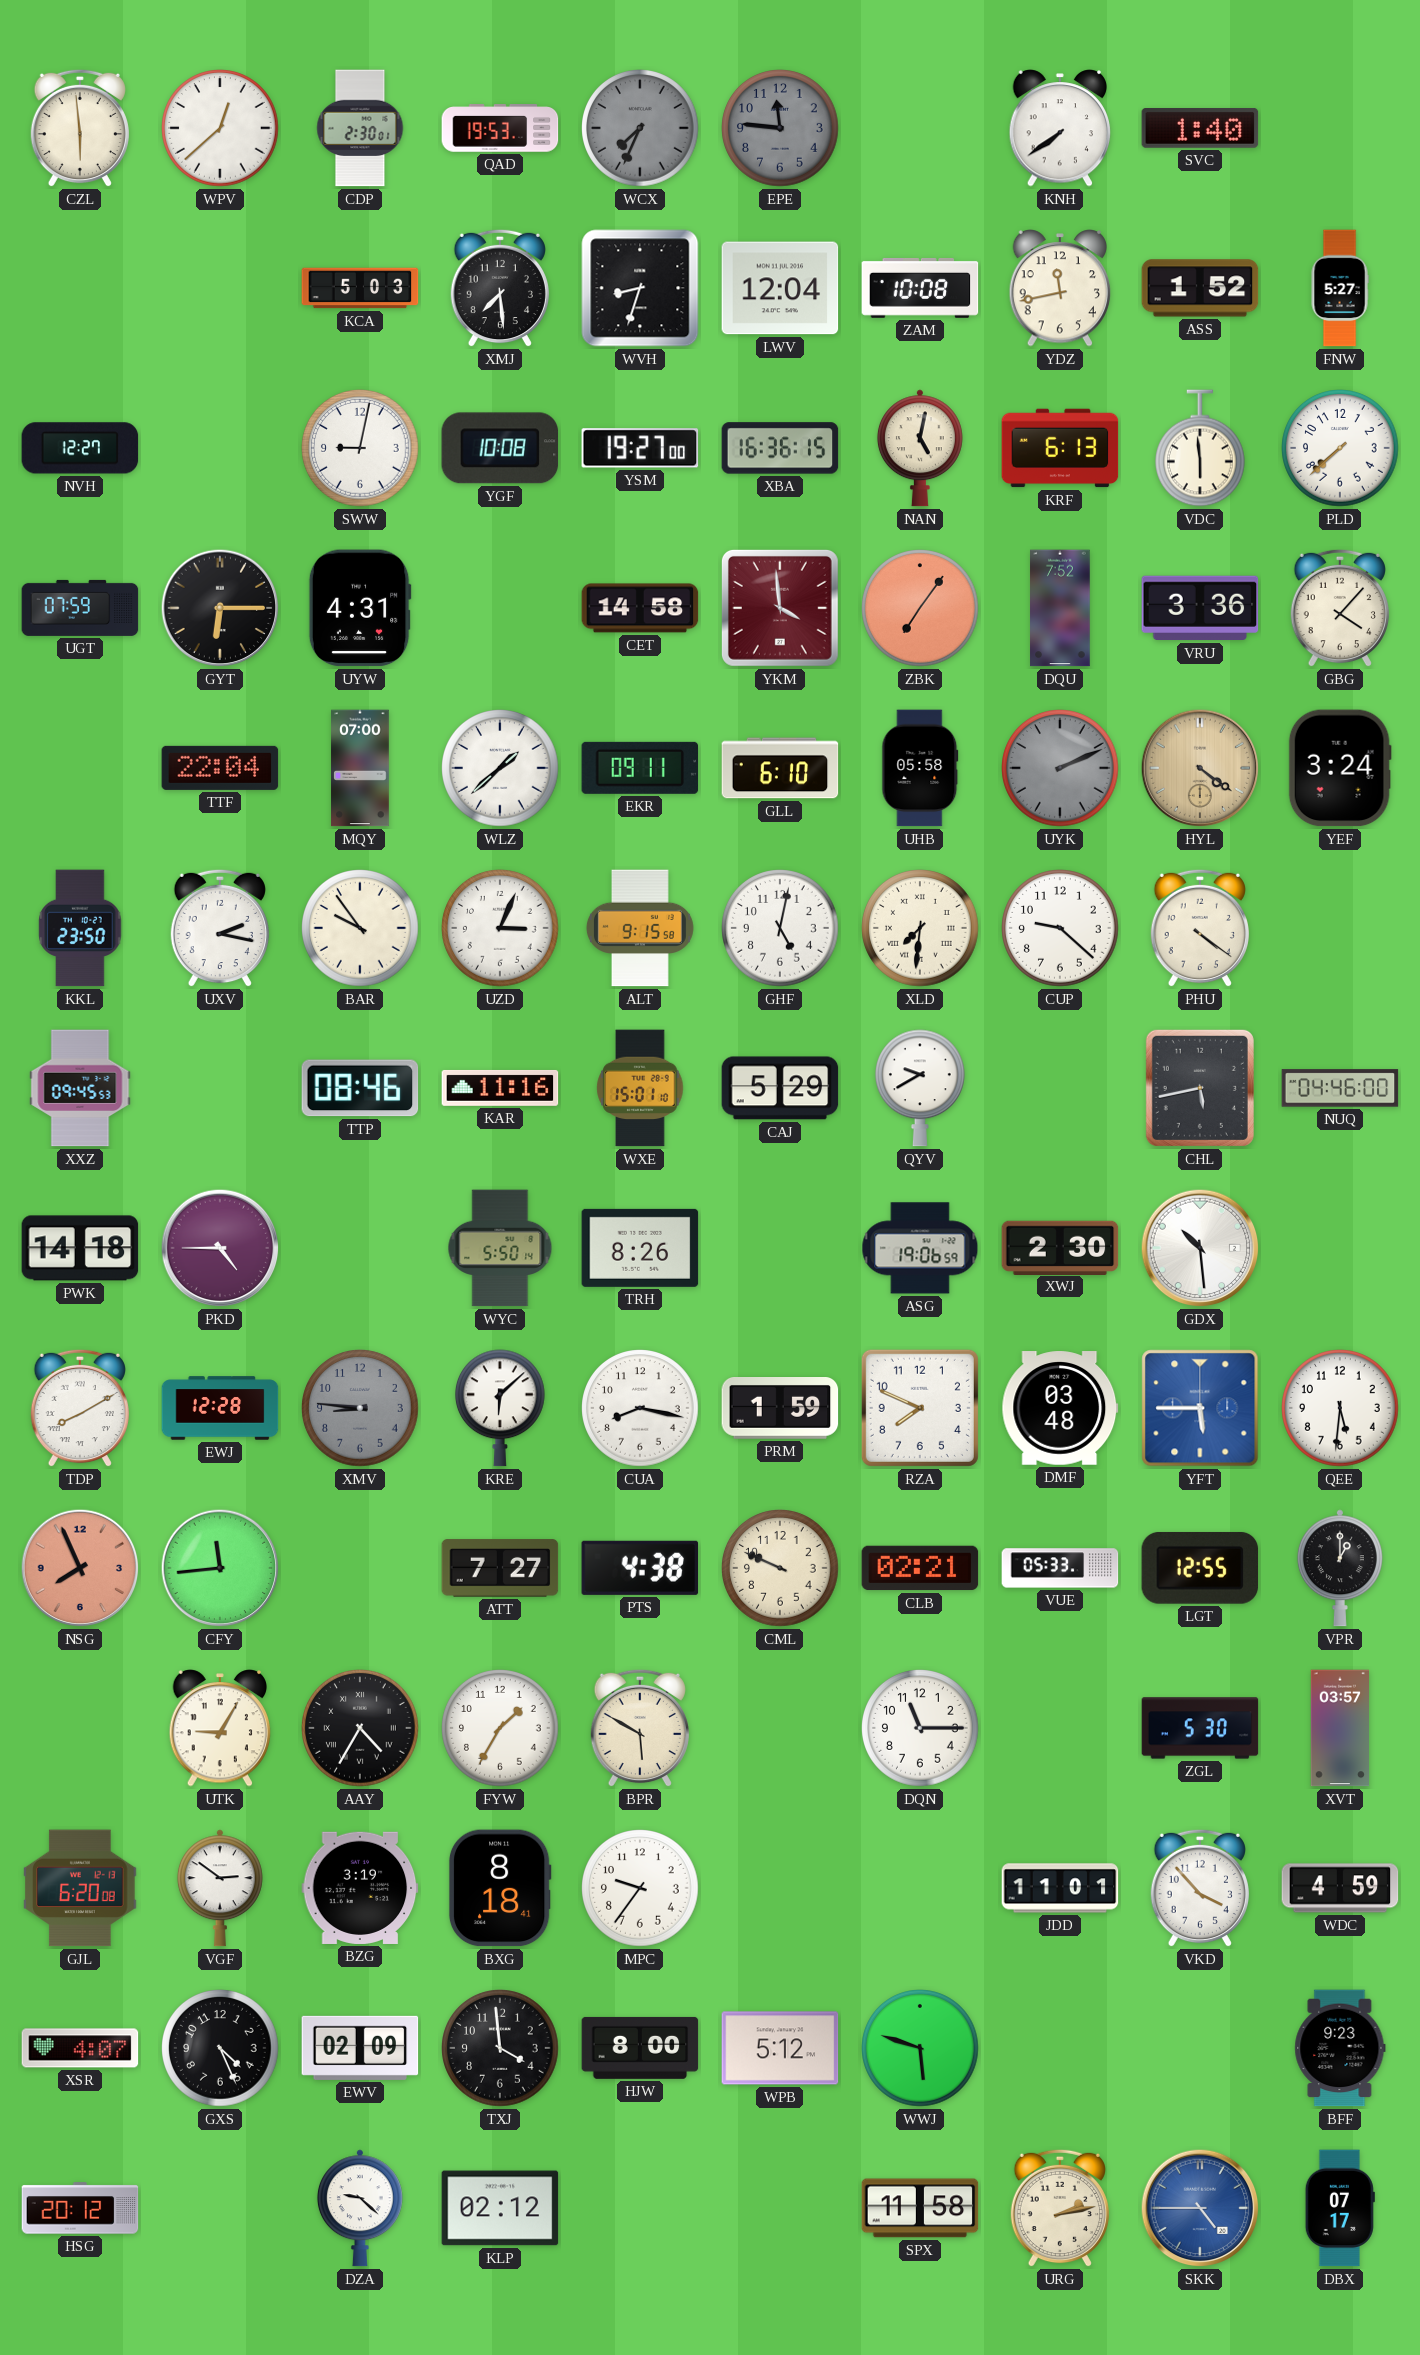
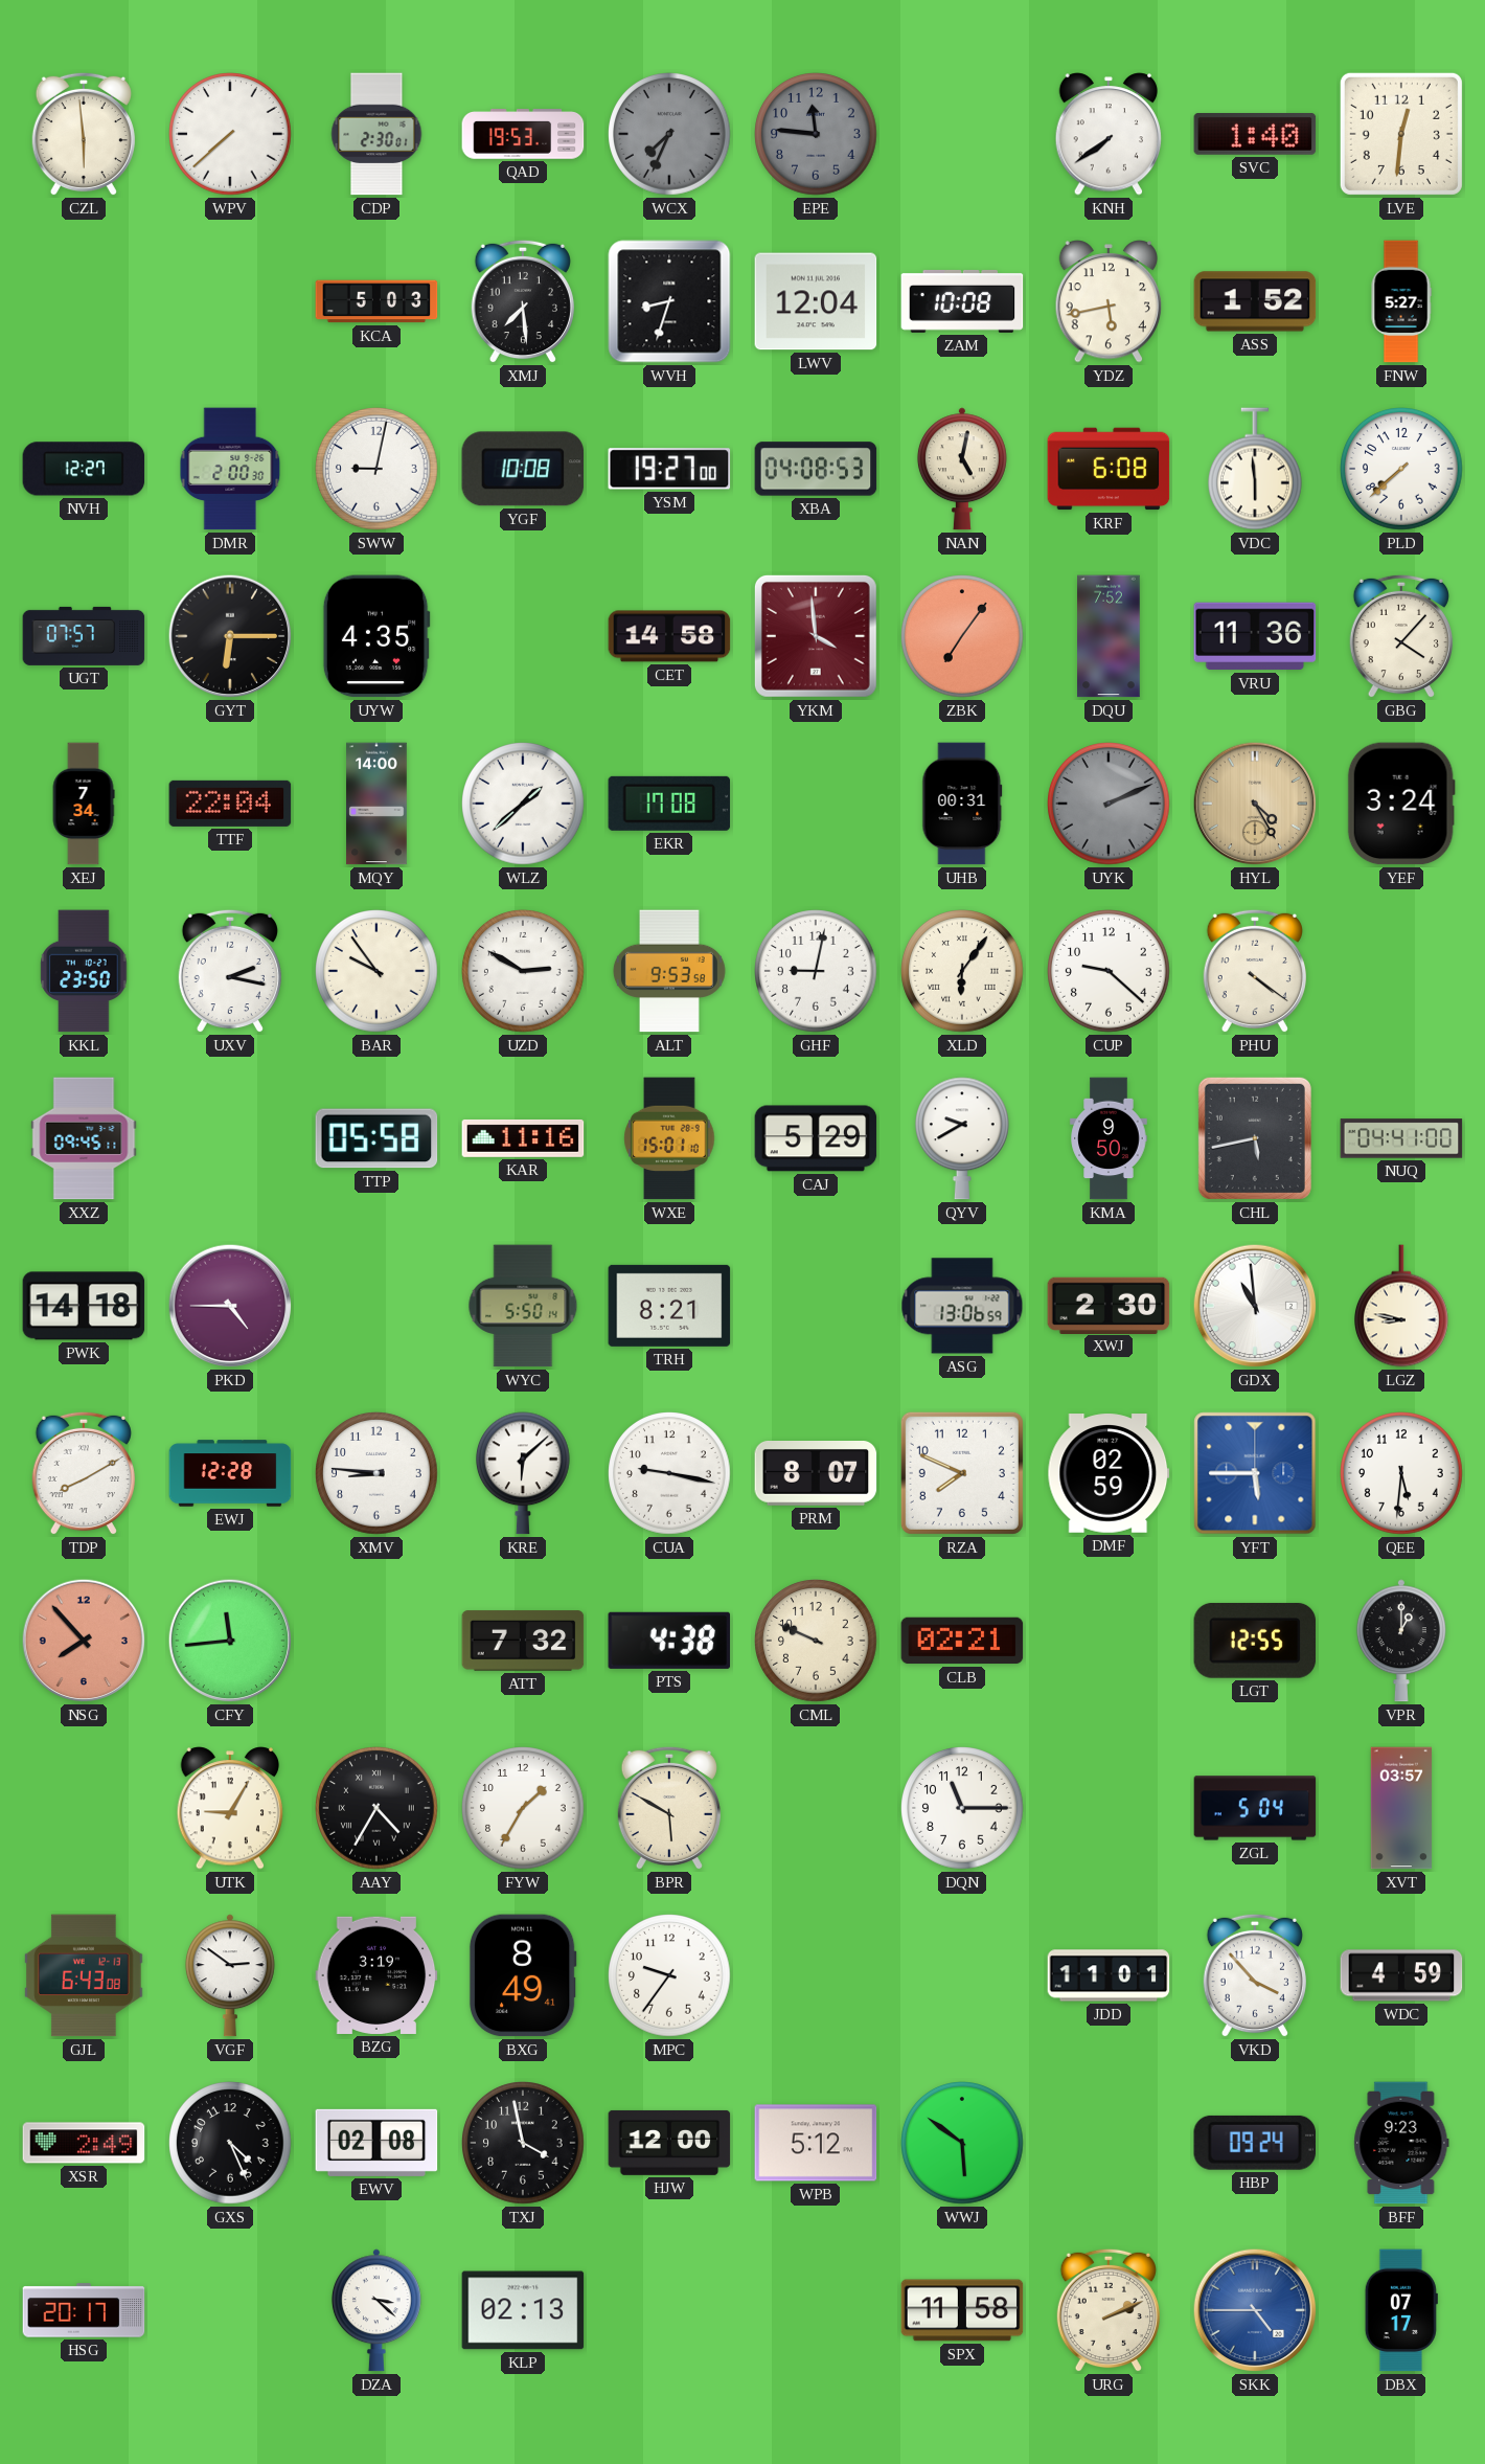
WPV: 12:38 -> 7:38 (230, 134)
LVE: none -> 12:31 (1401, 134)
YDZ: 11:43 -> 5:43 (1109, 301)
DMR: none -> 2:00 (230, 469)
XBA: 16:36 -> 04:08 (816, 469)
KRF: 6:13 -> 6:08 (1109, 469)
UGT: 07:59 -> 07:57 (84, 636)
UYW: 4:31 -> 4:35 (376, 636)
VRU: 3:36 -> 11:36 (1255, 636)
XEJ: none -> 7:34 (84, 804)
MQY: 07:00 -> 14:00 (376, 804)
EKR: 09:11 -> 17:08 (669, 804)
GLL: 6:10 -> none (780, 768)
UHB: 05:58 -> 00:31 (962, 804)
HYL: 4:21 -> 4:25 (1255, 804)
UZD: 3:04 -> 2:50 (523, 971)
ALT: 9:15 -> 9:53 (669, 971)
GHF: 5:02 -> 9:02 (816, 971)
XLD: 7:31 -> 6:06 (962, 971)
XXZ: 09:45:53 -> 09:45:11 (84, 1138)
TTP: 08:46 -> 05:58 (376, 1138)
KMA: none -> 9:50 (1109, 1138)
NUQ: 04:46 -> 04:41 (1401, 1138)
TRH: 8:26 -> 8:21 (669, 1306)
ASG: 19:06 -> 13:06 (962, 1306)
GDX: 10:29 -> 10:59 (1255, 1306)
LGZ: none -> 8:47 (1402, 1306)
XMV dial: grey -> white (376, 1473)
CUA: 8:17 -> 9:17 (669, 1473)
PRM: 1:59 -> 8:07 (816, 1474)
DMF: 03:48 -> 02:59 (1109, 1473)
NSG: 7:56 -> 7:53 (84, 1641)
ATT: 7:27 -> 7:32 (523, 1641)
VUE: 05:33 -> none (1060, 1568)
ZGL: 5:30 -> 5:04 (1255, 1808)
GJL: 6:20 -> 6:43 (84, 1975)
BXG: 8:18 -> 8:49 (523, 1975)
XSR: 4:07 -> 2:49 (84, 2143)
EWV: 02:09 -> 02:08 (376, 2143)
TXJ: 3:59 -> 3:58 (523, 2143)
HJW: 8:00 -> 12:00 (669, 2143)
WWJ: 5:48 -> 5:51 (962, 2143)
HBP: none -> 09:24 (1254, 2143)
HSG: 20:12 -> 20:17 (84, 2310)
DZA: 9:22 -> 3:22 (376, 2310)
KLP: 02:12 -> 02:13 (523, 2310)
URG: 2:13 -> 2:11 (1109, 2310)
